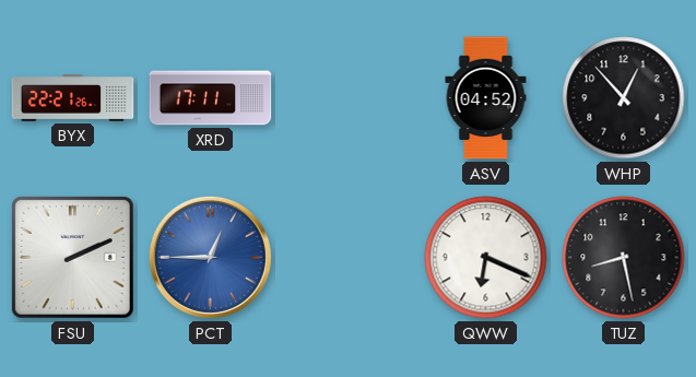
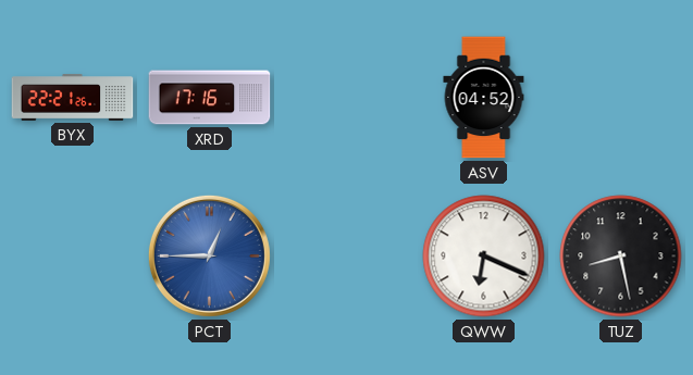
XRD: 17:11 -> 17:16 (210, 98)
WHP: 12:53 -> none (624, 98)
FSU: 2:11 -> none (73, 258)
